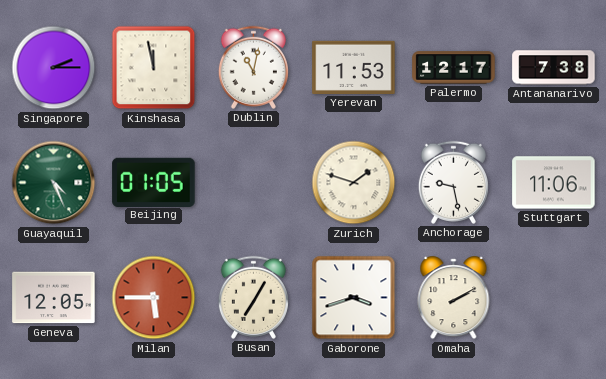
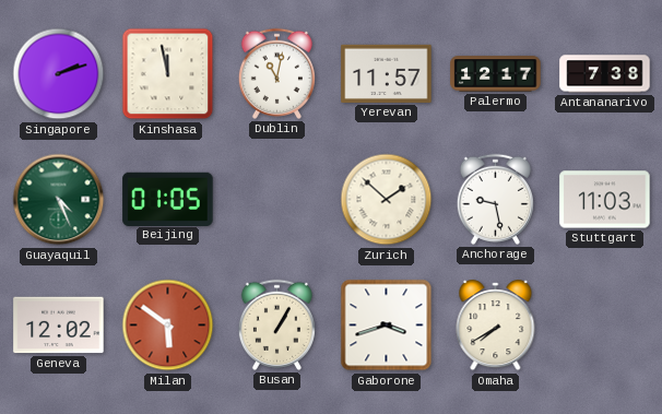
Singapore: 2:15 -> 2:12 (59, 74)
Yerevan: 11:53 -> 11:57 (387, 73)
Zurich: 1:48 -> 1:52 (387, 200)
Stuttgart: 11:06 -> 11:03 (605, 200)
Geneva: 12:05 -> 12:02 (59, 326)
Milan: 5:45 -> 5:51 (168, 326)
Busan: 7:05 -> 1:05 (276, 324)
Omaha: 2:10 -> 7:40 (496, 326)
